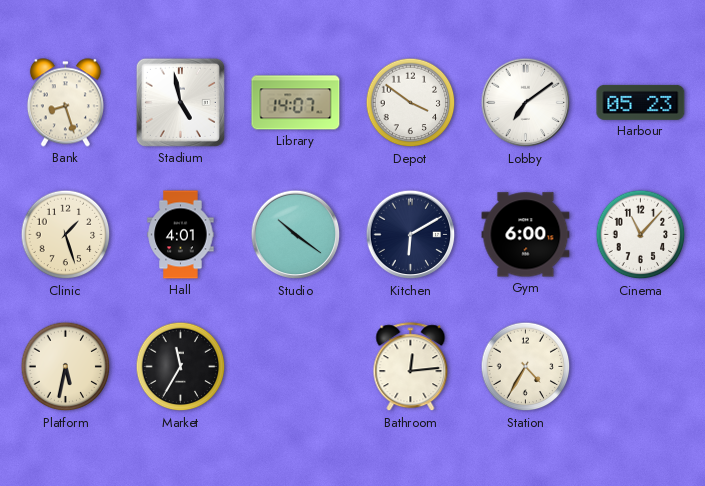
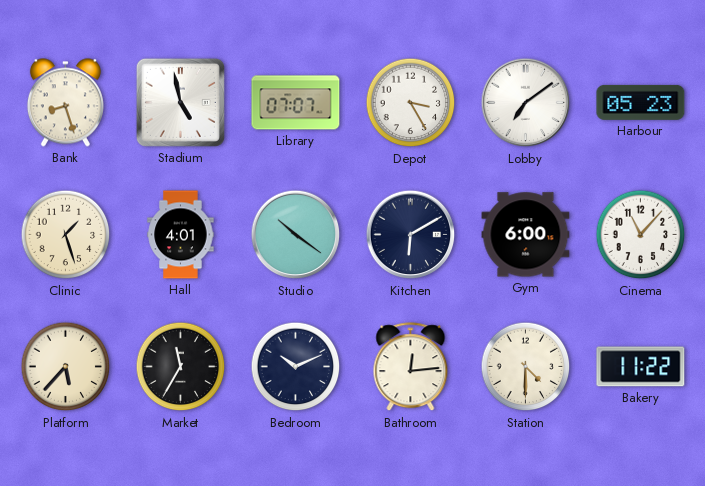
Library: 14:07 -> 07:07 (296, 103)
Depot: 3:51 -> 3:25 (411, 103)
Platform: 5:32 -> 5:37 (66, 367)
Bedroom: none -> 10:11 (296, 367)
Station: 4:35 -> 4:30 (526, 367)
Bakery: none -> 11:22 (641, 367)
